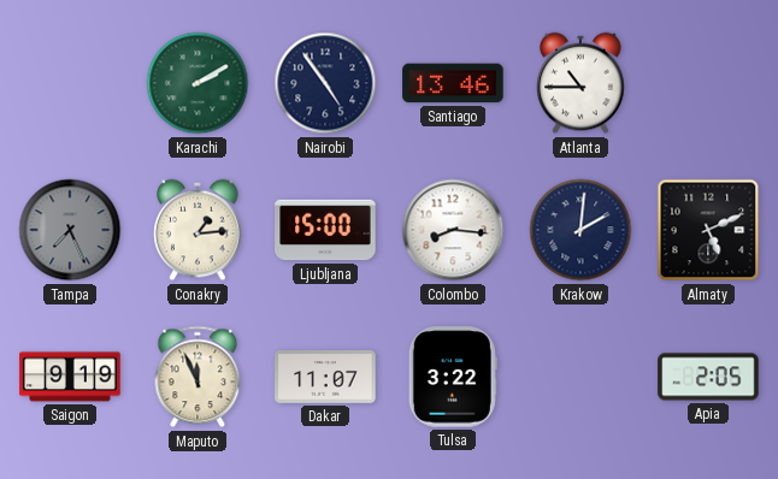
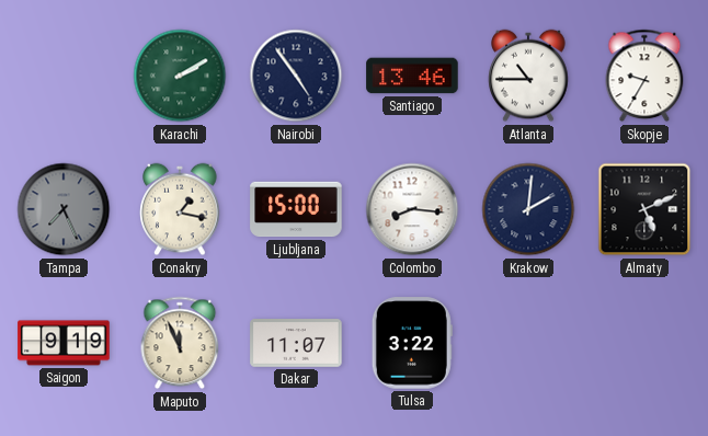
Skopje: none -> 9:35 (644, 76)
Conakry: 1:14 -> 1:17 (180, 209)
Apia: 2:05 -> none (708, 377)
